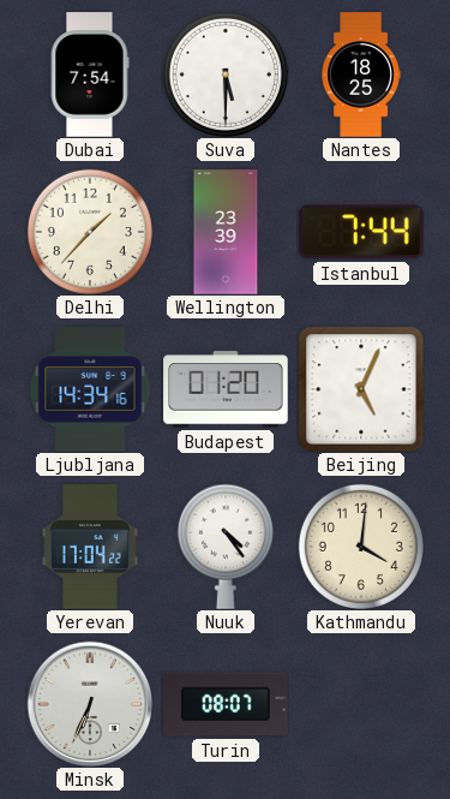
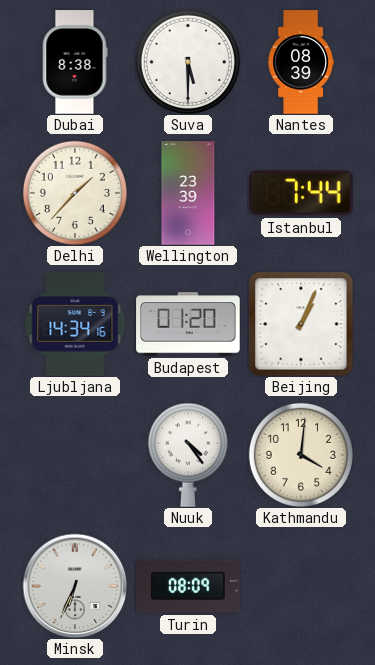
Dubai: 7:54 -> 8:38 (75, 62)
Nantes: 18:25 -> 08:39 (301, 62)
Beijing: 5:04 -> 1:04 (301, 324)
Yerevan: 17:04 -> none (91, 547)
Turin: 08:07 -> 08:09 (188, 586)
